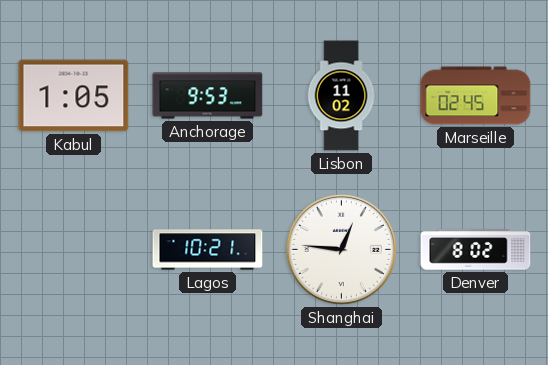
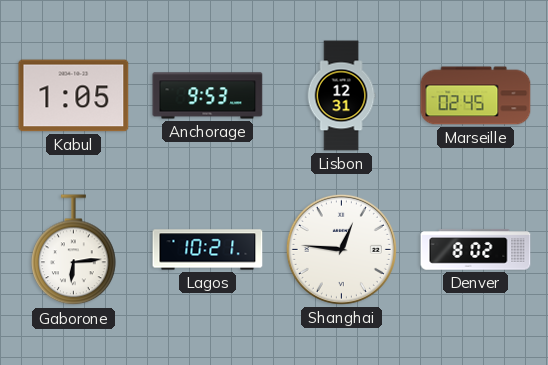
Lisbon: 11:02 -> 12:31 (341, 96)
Gaborone: none -> 6:14 (74, 250)
